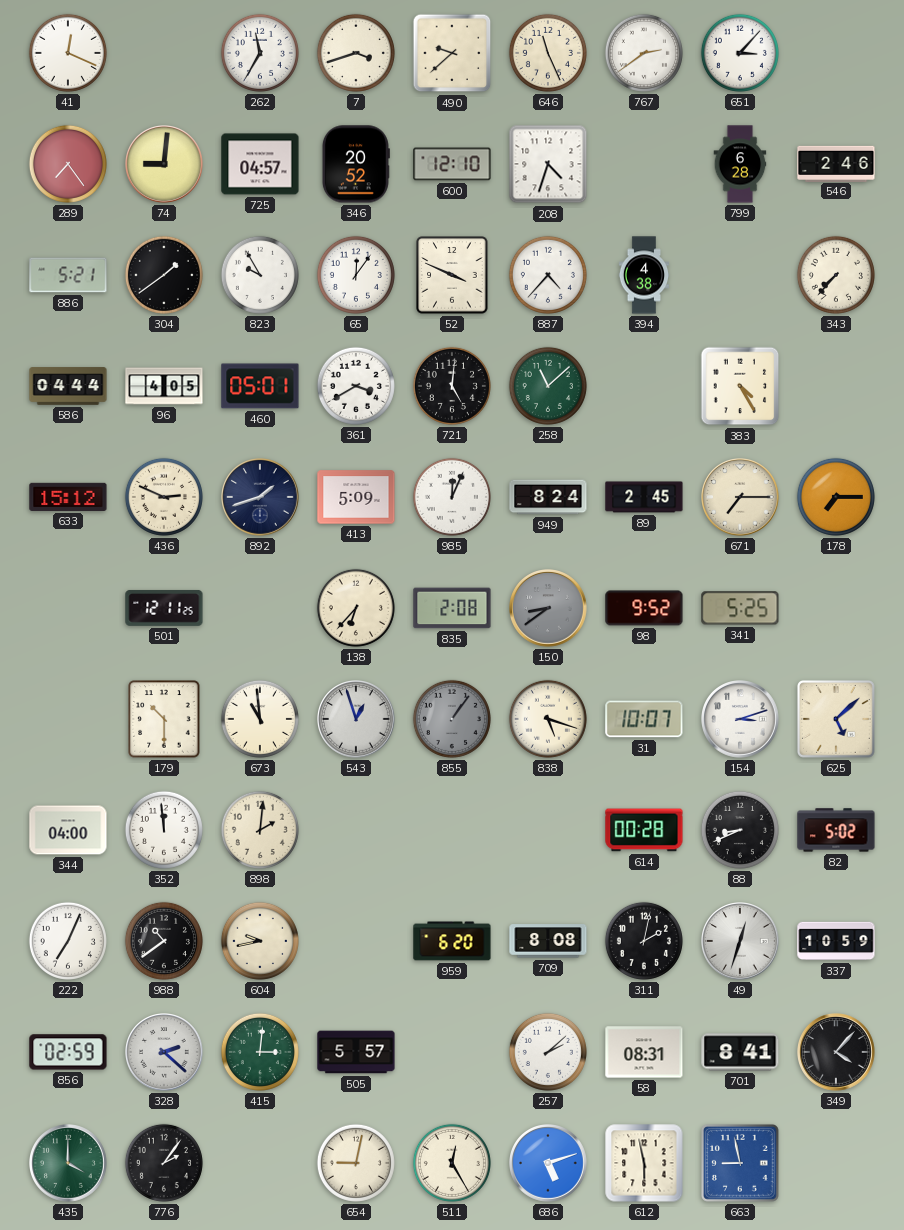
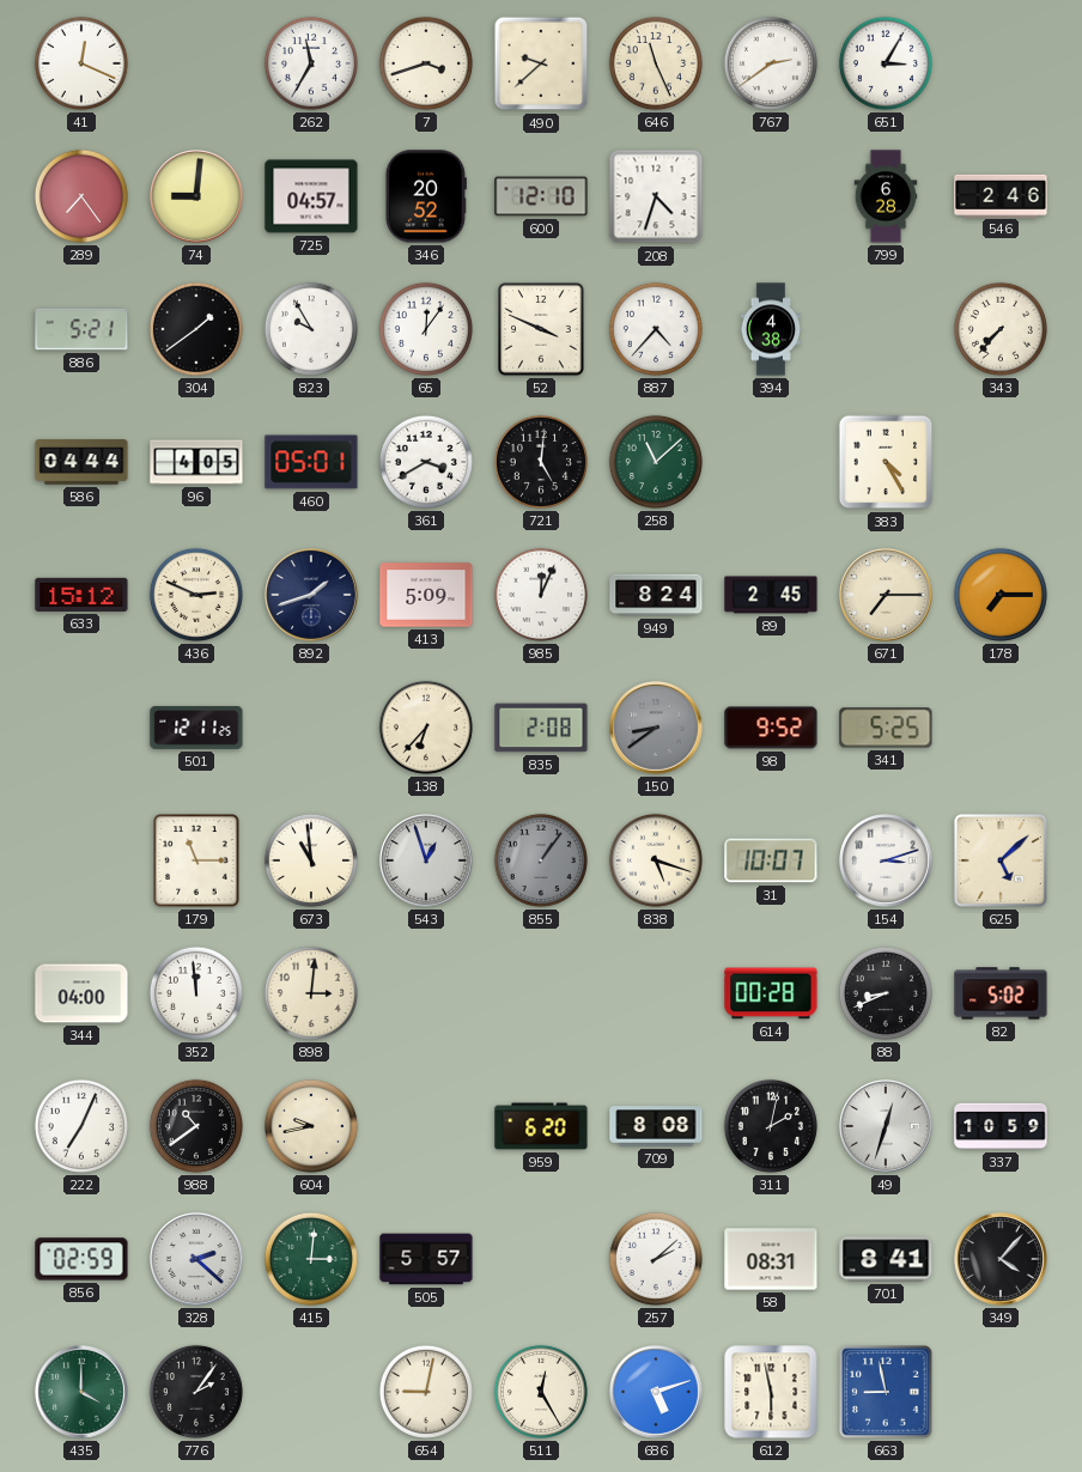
651: 3:07 -> 3:05 (886, 63)
179: 10:30 -> 11:15 (196, 860)
898: 2:01 -> 3:01 (311, 993)
